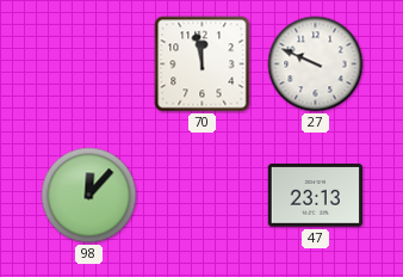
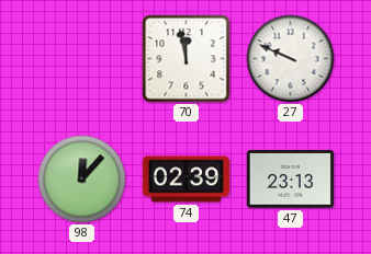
74: none -> 02:39 (187, 180)
